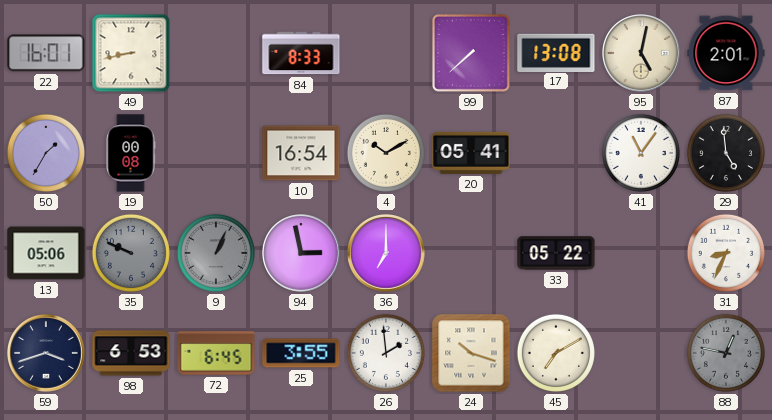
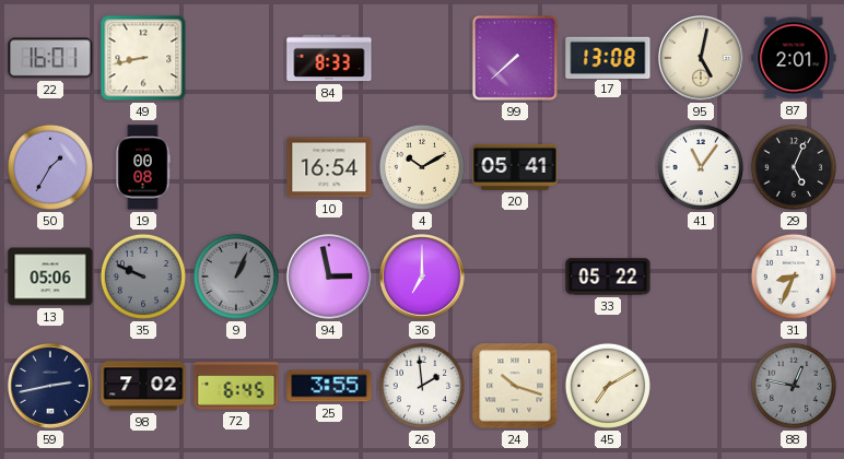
29: 4:59 -> 5:04 (794, 167)
59: 3:42 -> 2:43 (51, 387)
98: 6:53 -> 7:02 (143, 386)
